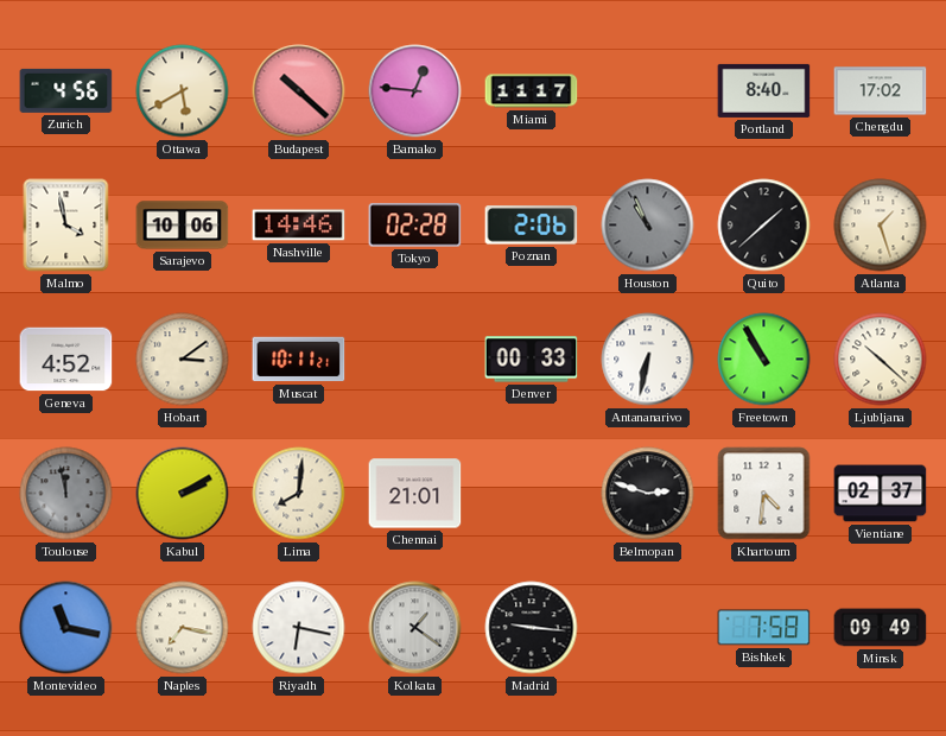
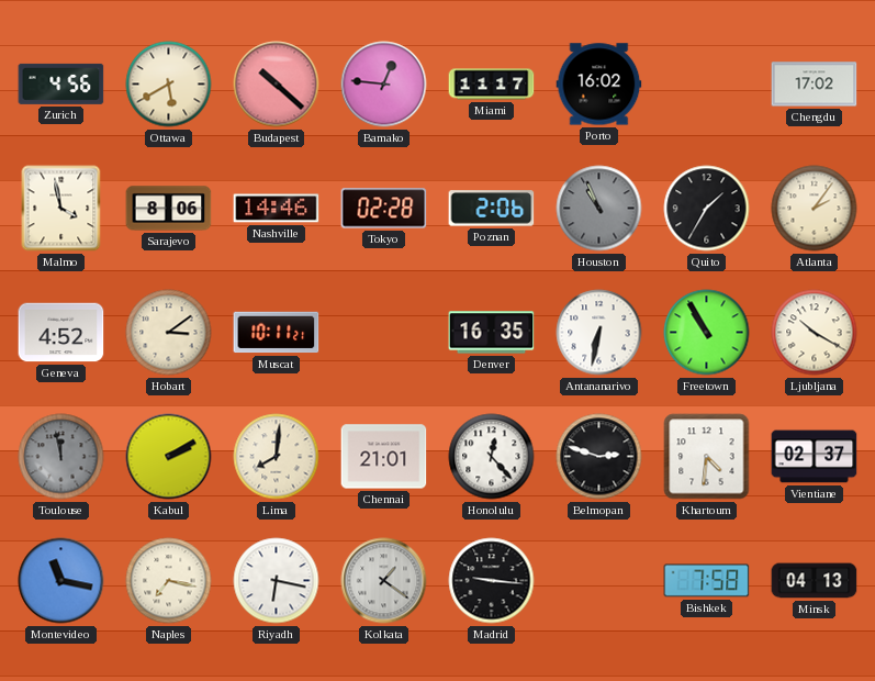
Porto: none -> 16:02 (599, 85)
Portland: 8:40 -> none (764, 90)
Sarajevo: 10:06 -> 8:06 (169, 209)
Quito: 1:38 -> 1:35 (707, 209)
Atlanta: 1:27 -> 2:06 (815, 209)
Denver: 00:33 -> 16:35 (492, 333)
Ljubljana: 10:22 -> 10:20 (815, 333)
Honolulu: none -> 12:23 (492, 457)
Minsk: 09:49 -> 04:13 (815, 581)
